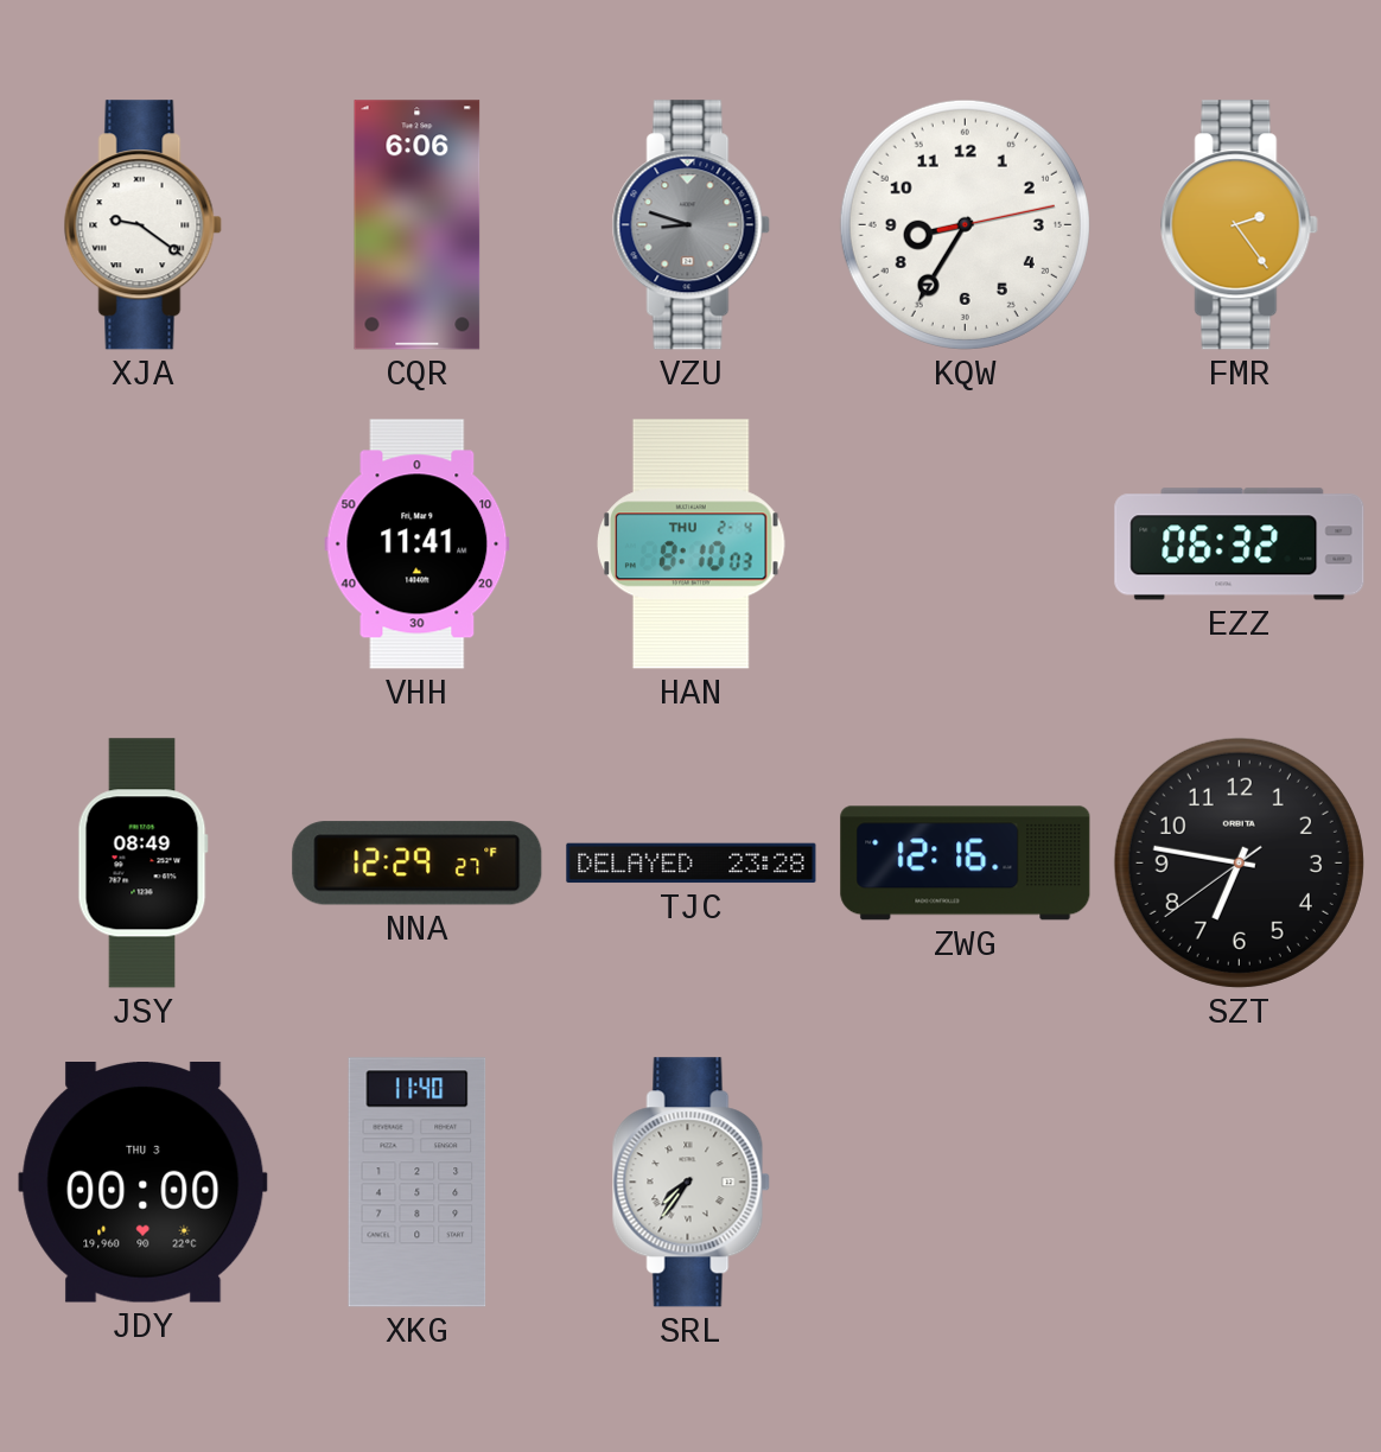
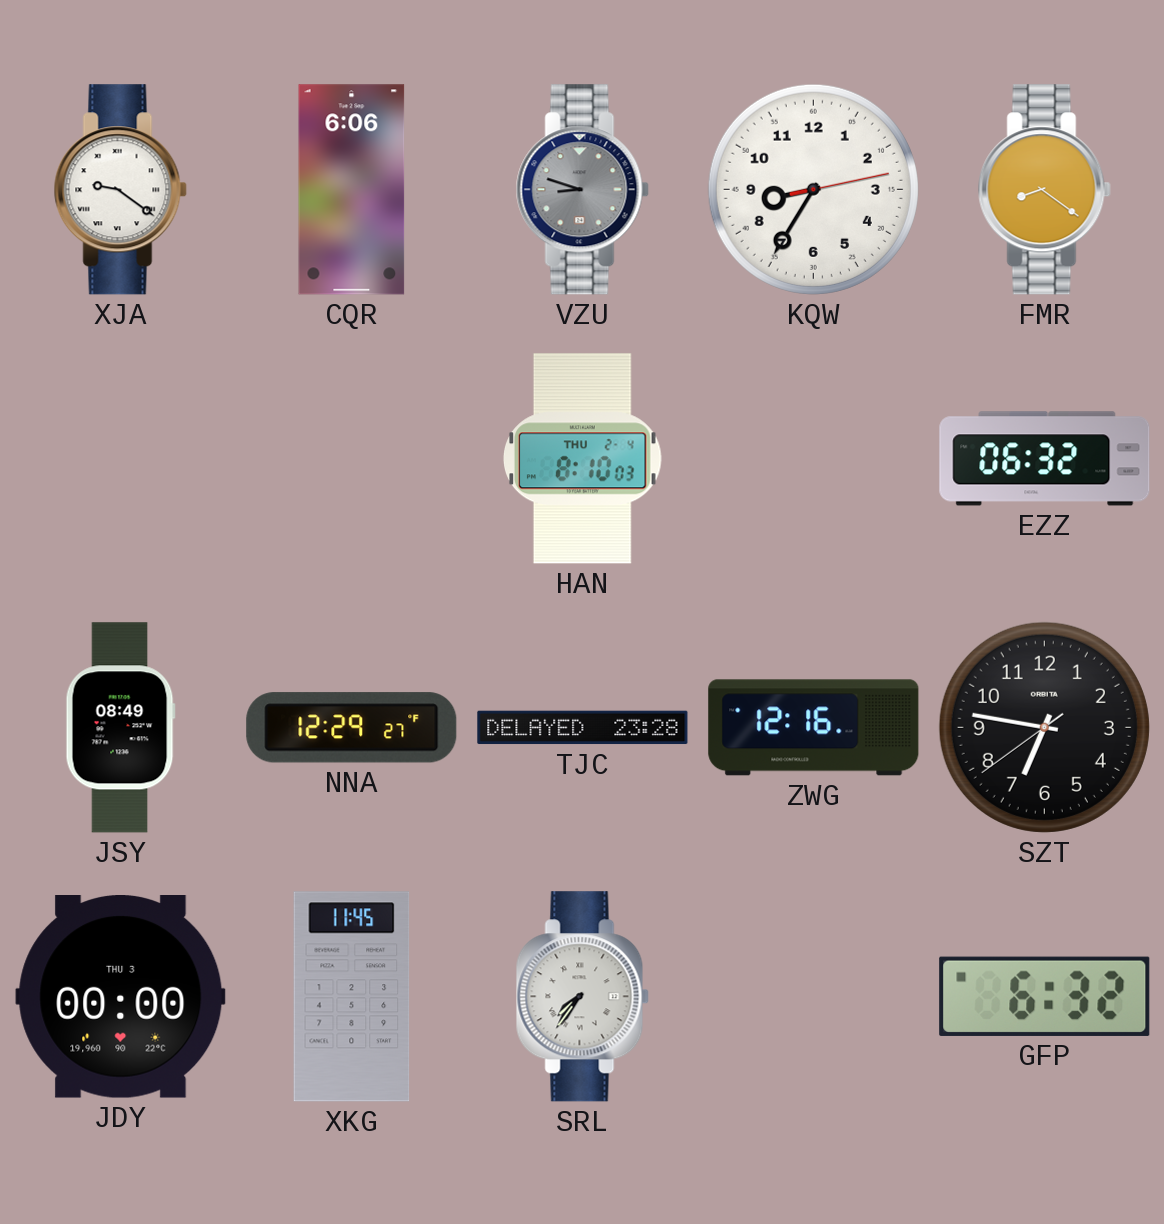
FMR: 2:24 -> 8:21 (1044, 190)
VHH: 11:41 -> none (418, 544)
XKG: 11:40 -> 11:45 (352, 997)
GFP: none -> 6:32 (1045, 996)
